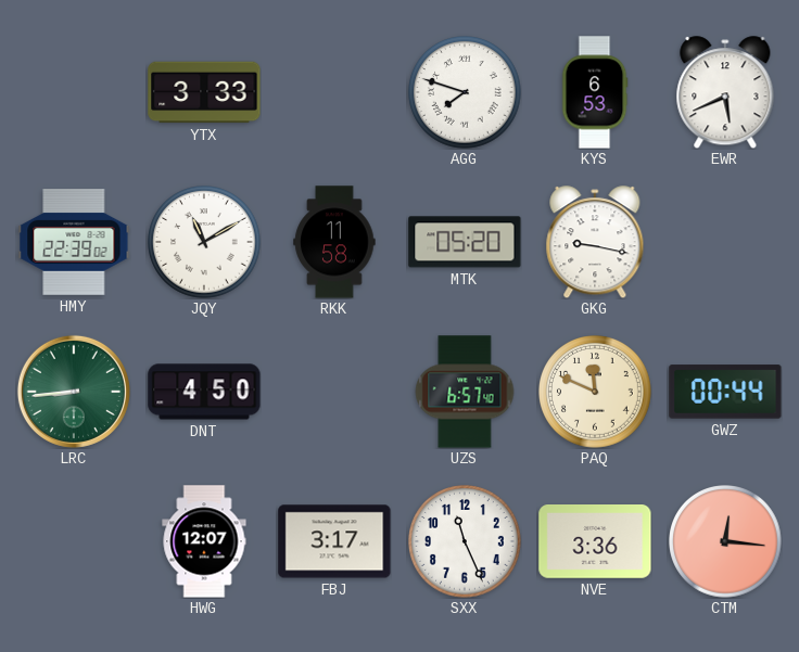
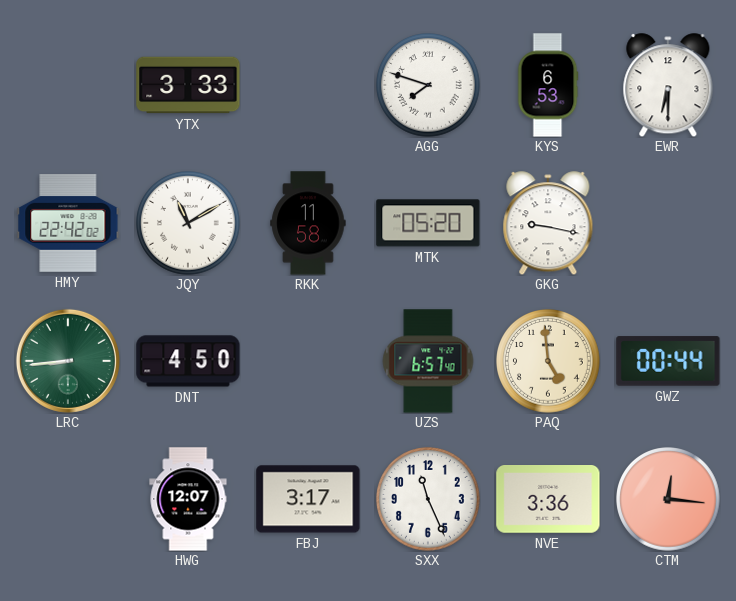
EWR: 5:41 -> 6:30 (668, 85)
HMY: 22:39 -> 22:42 (68, 224)
PAQ: 11:49 -> 4:59 (548, 361)
